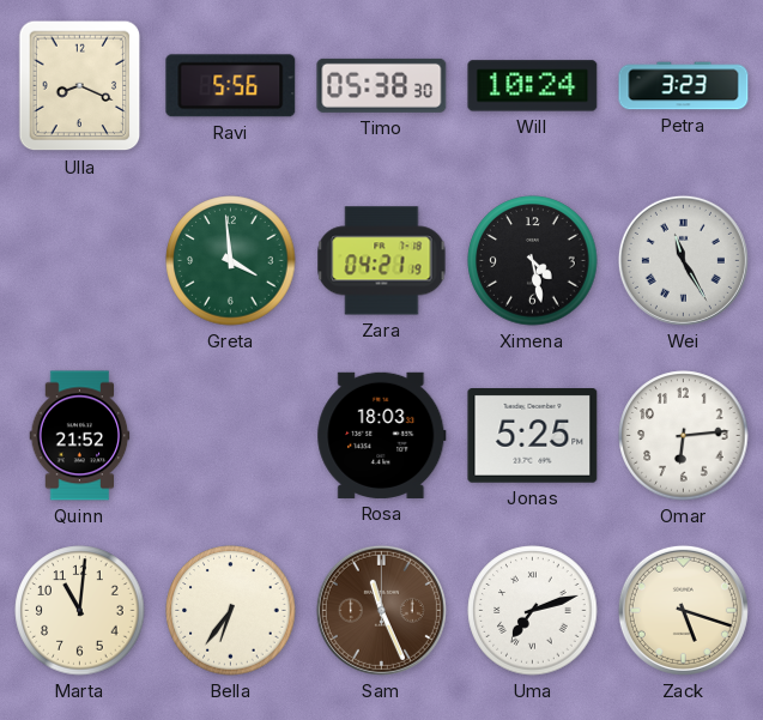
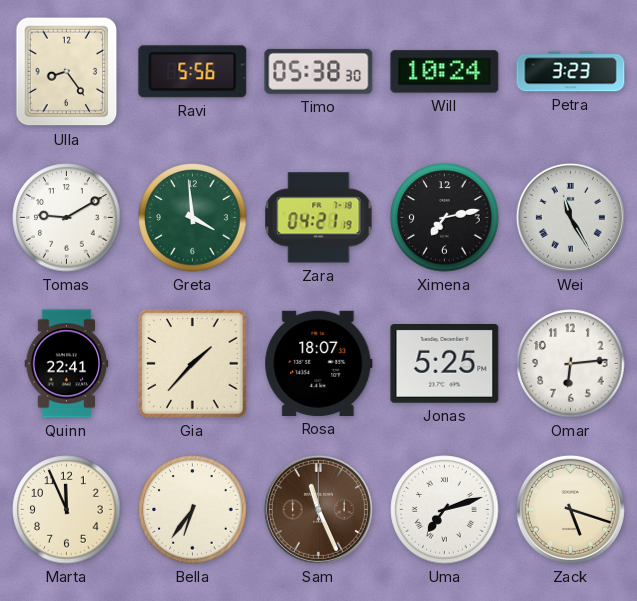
Ulla: 8:19 -> 8:24 (67, 72)
Tomas: none -> 9:10 (67, 218)
Ximena: 4:28 -> 7:13 (445, 218)
Quinn: 21:52 -> 22:41 (67, 364)
Gia: none -> 1:37 (193, 364)
Rosa: 18:03 -> 18:07 (319, 363)
Marta: 11:01 -> 11:56 (67, 510)
